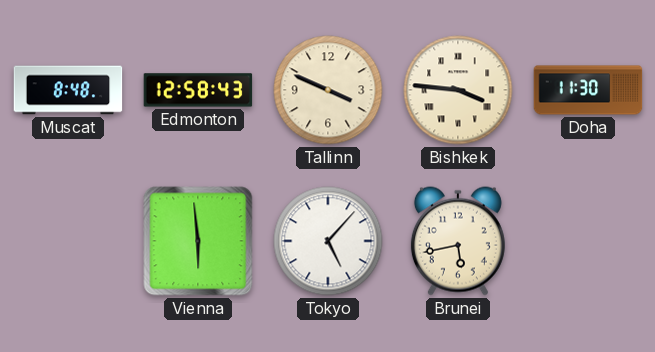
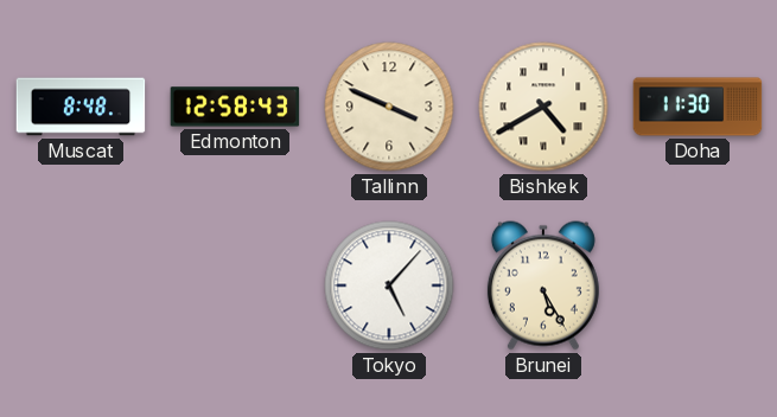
Bishkek: 3:46 -> 4:40 (543, 107)
Vienna: 5:59 -> none (198, 241)
Brunei: 5:43 -> 5:25 (543, 286)
